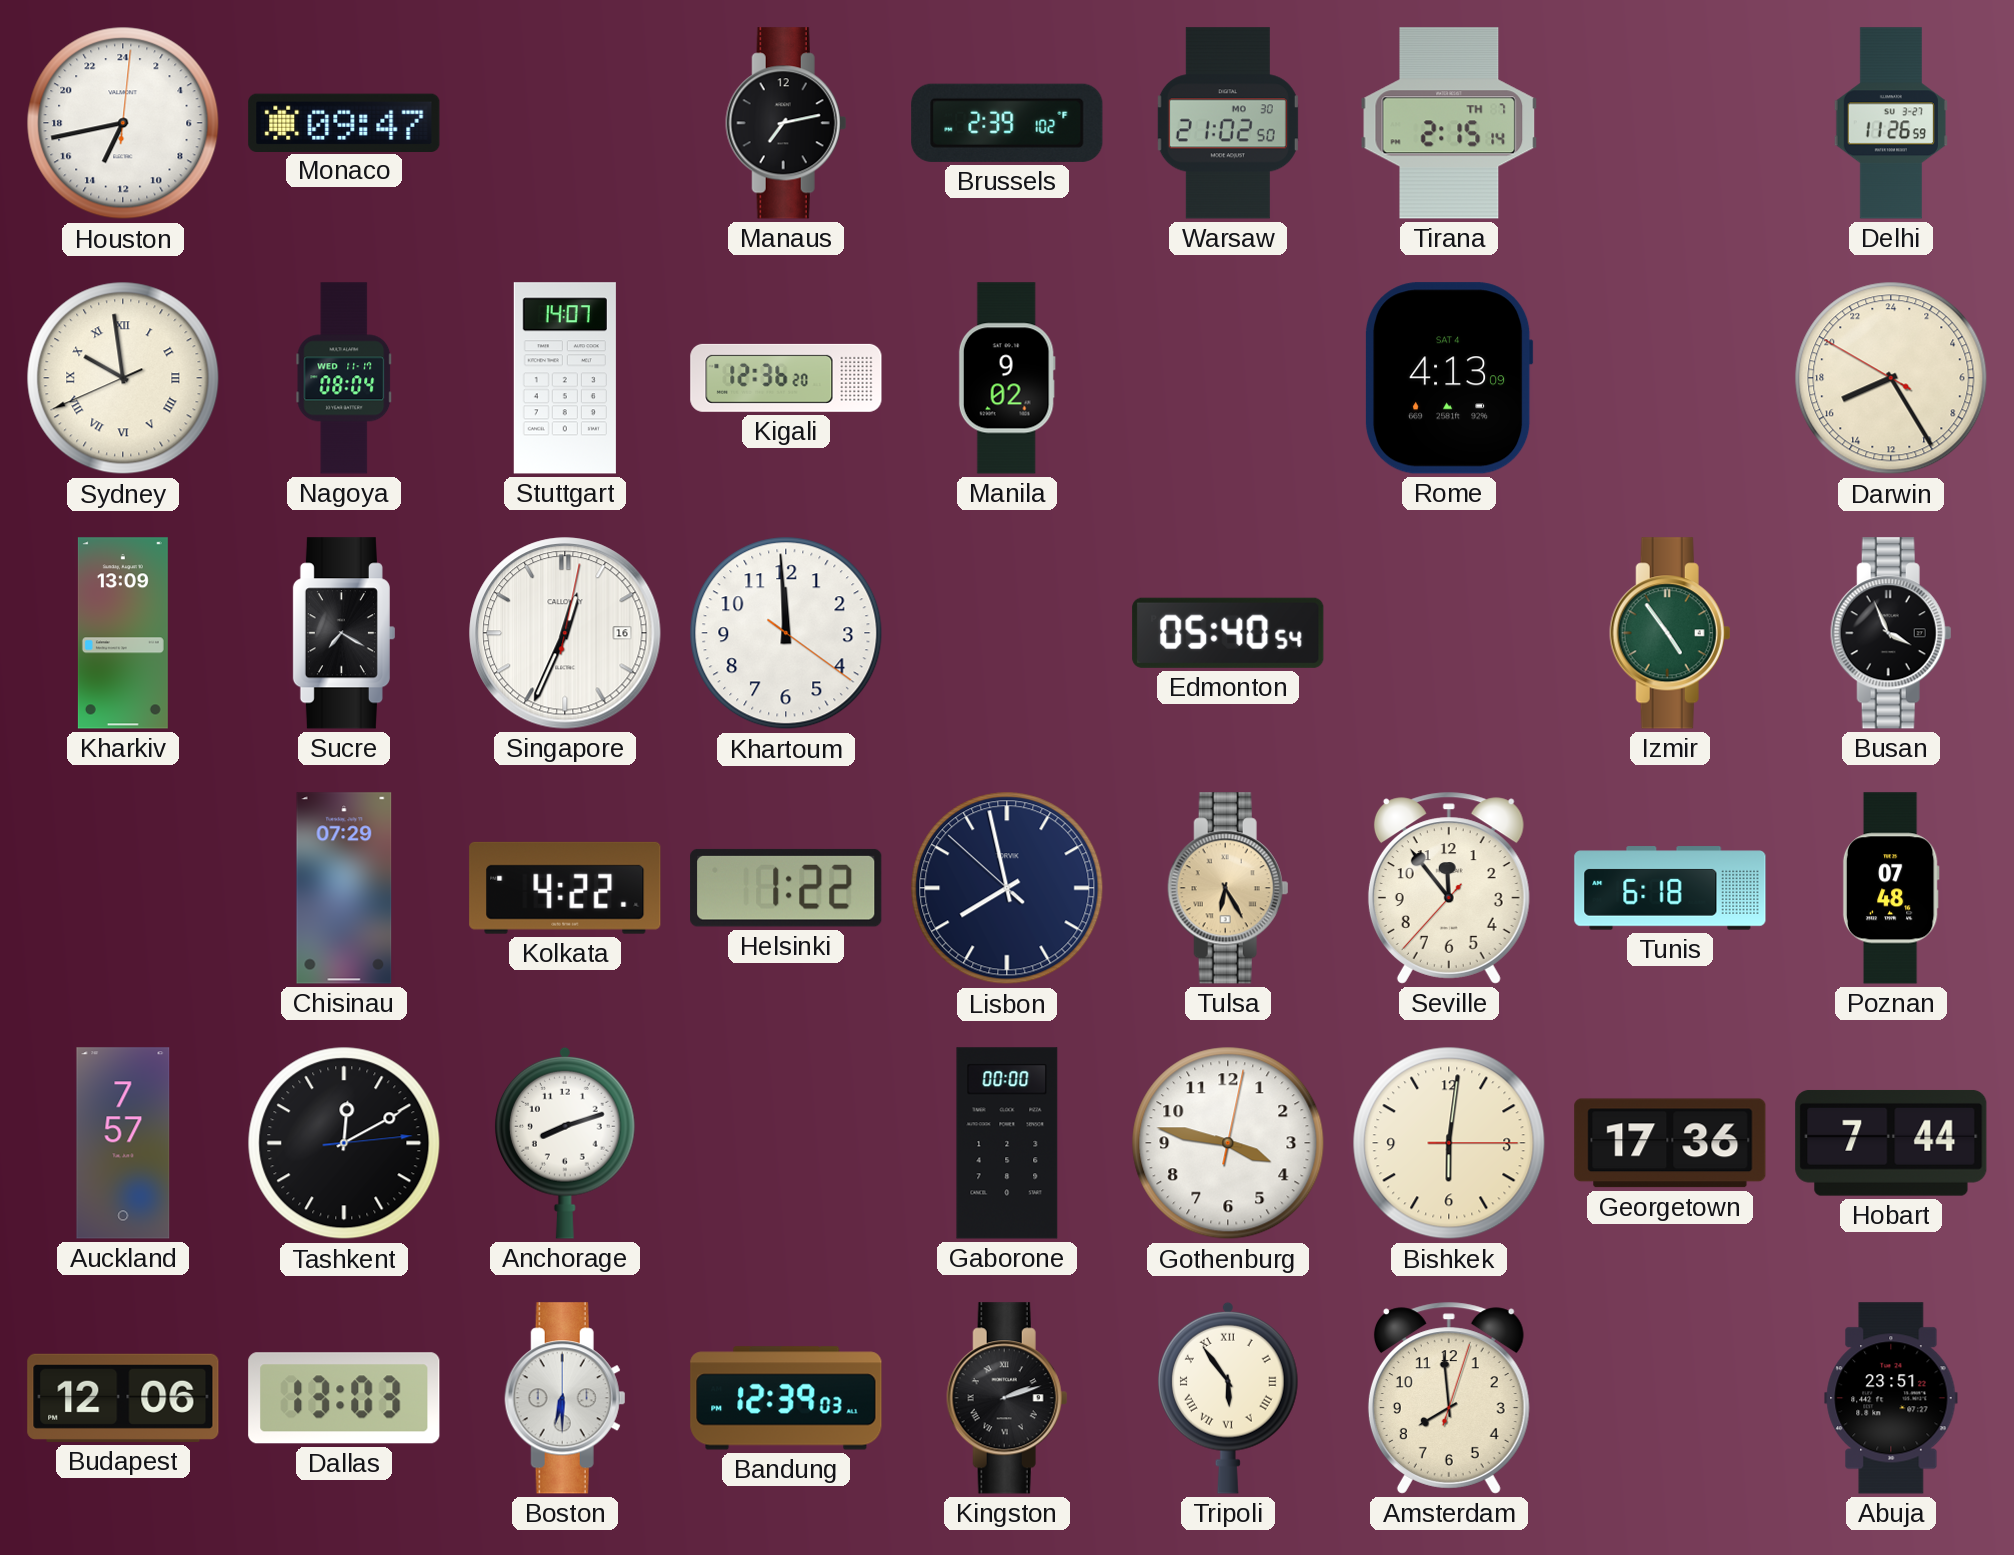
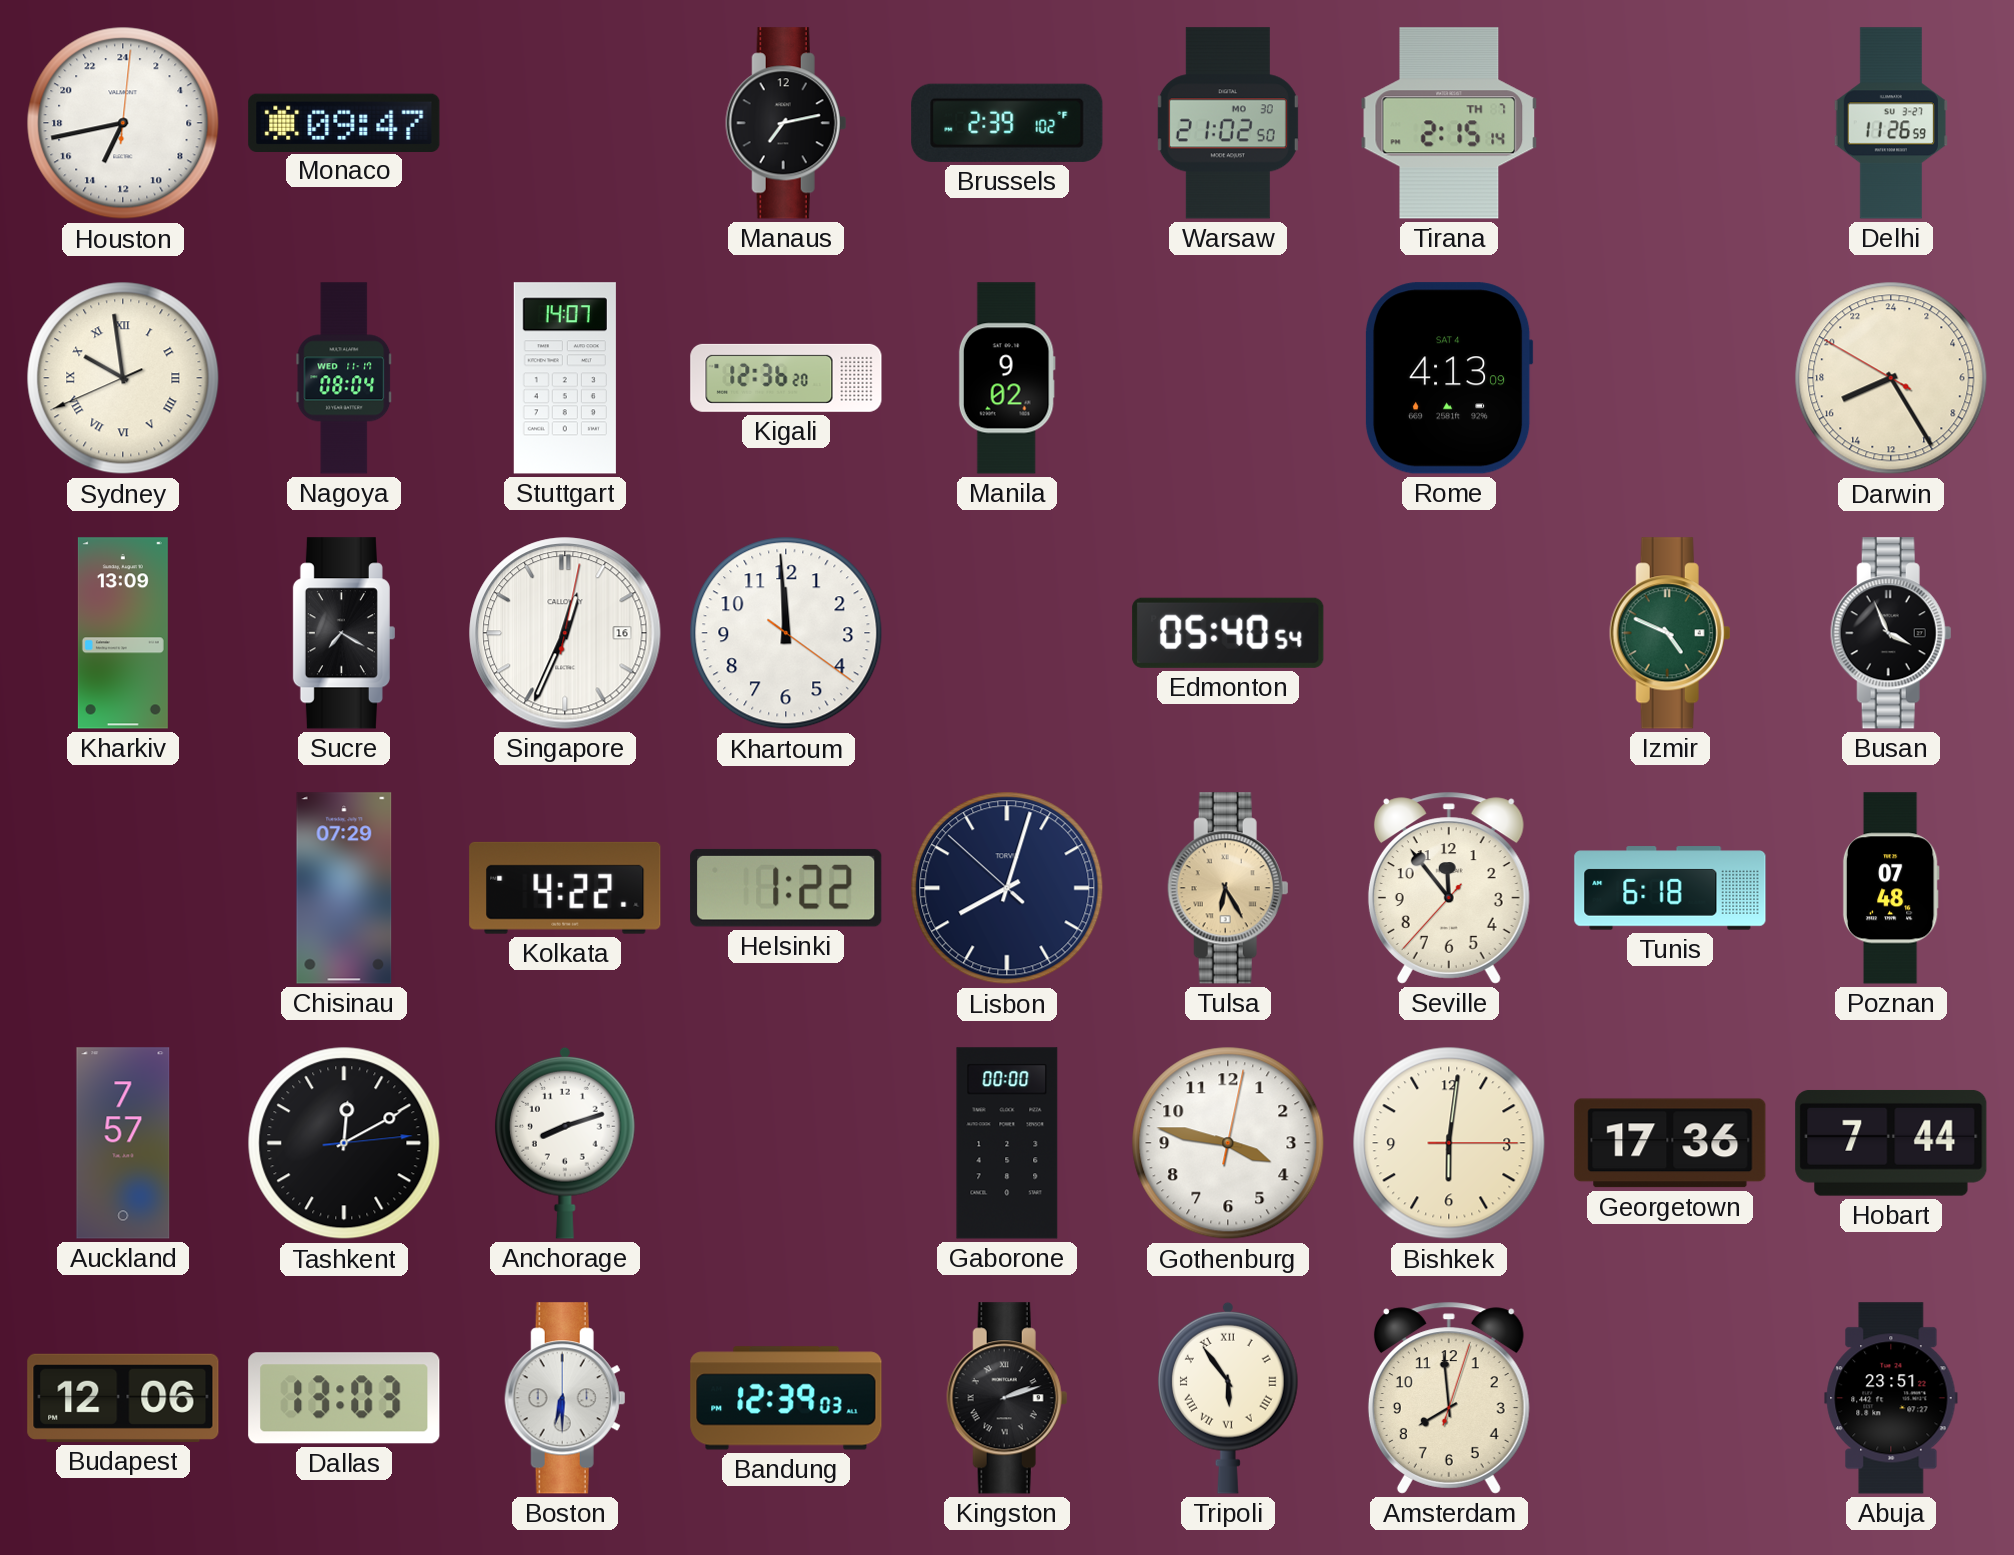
Izmir: 4:54 -> 4:49 (1670, 633)
Lisbon: 7:57 -> 8:02 (1007, 888)
